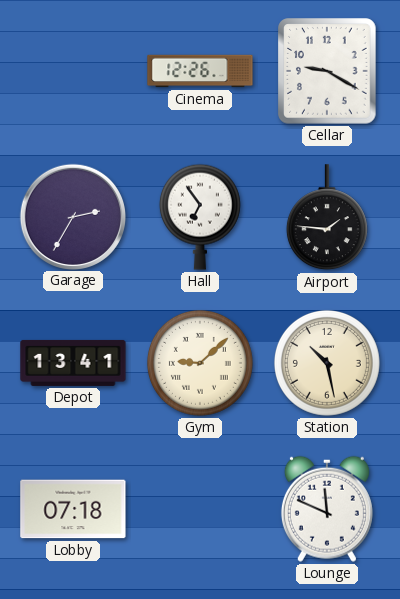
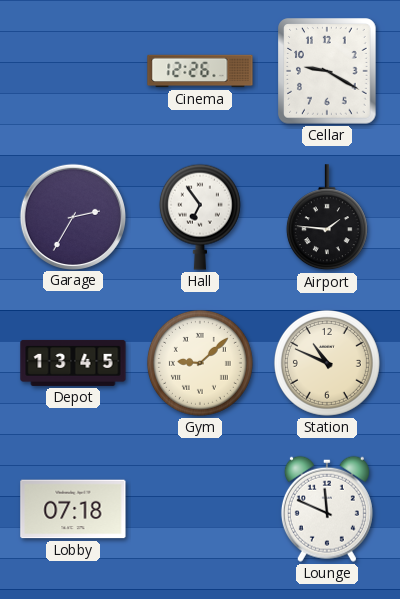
Depot: 13:41 -> 13:45 (73, 363)
Station: 10:28 -> 10:49 (327, 363)
